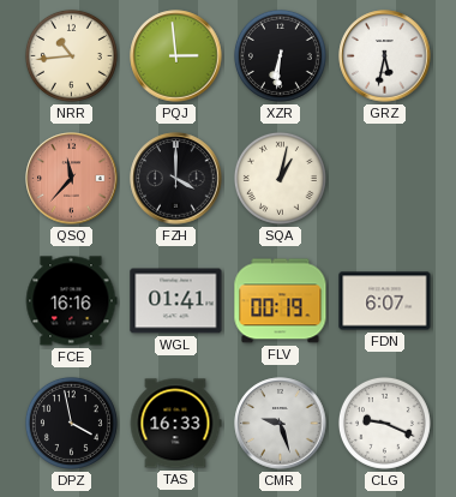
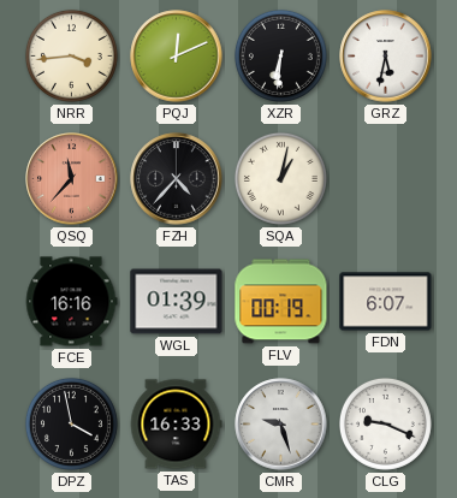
NRR: 10:44 -> 3:44 (71, 55)
PQJ: 2:59 -> 12:11 (177, 57)
FZH: 4:00 -> 4:37 (177, 179)
WGL: 01:41 -> 01:39 (177, 302)
